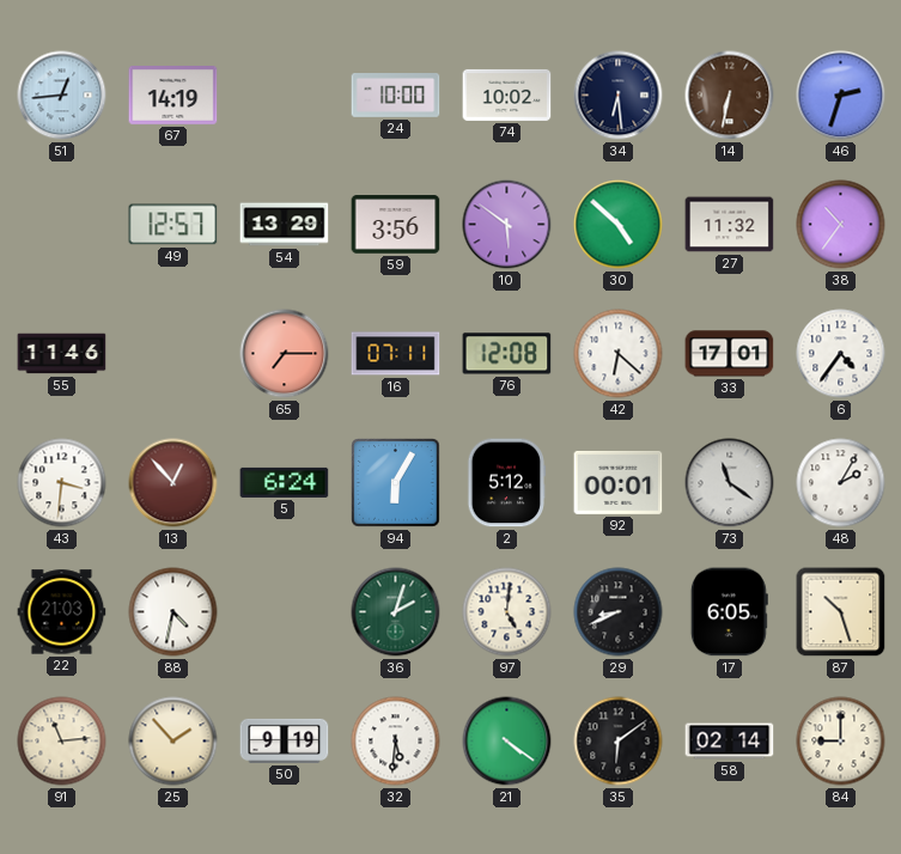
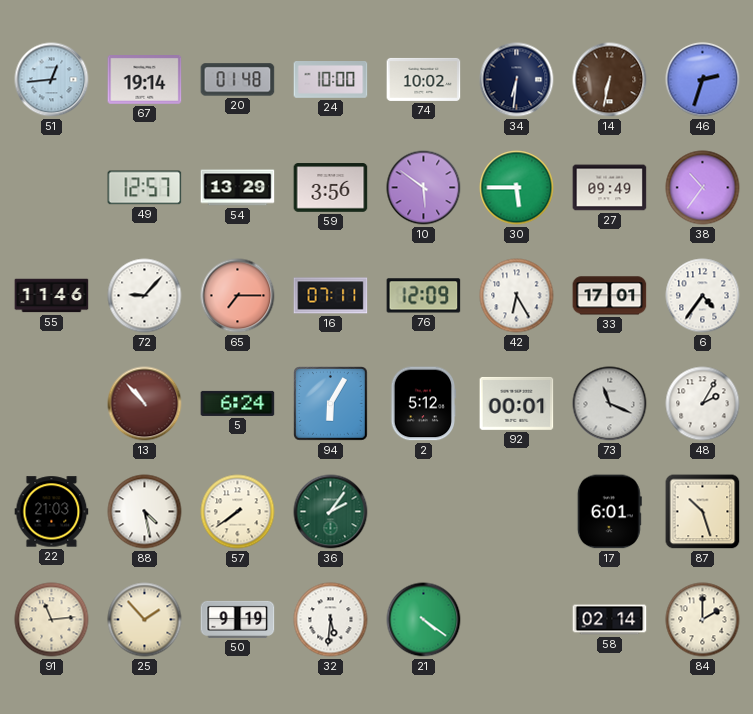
67: 14:19 -> 19:14 (145, 80)
20: none -> 01:48 (238, 80)
34: 6:29 -> 6:31 (517, 80)
30: 4:52 -> 5:45 (517, 188)
27: 11:32 -> 09:49 (610, 188)
72: none -> 9:07 (145, 296)
76: 12:08 -> 12:09 (424, 296)
42: 6:22 -> 6:25 (517, 296)
43: 3:31 -> none (62, 483)
13: 12:53 -> 10:53 (145, 404)
73: 11:21 -> 11:19 (610, 404)
88: 4:32 -> 4:28 (145, 512)
57: none -> 7:39 (238, 512)
36: 2:03 -> 2:06 (331, 512)
97: 5:01 -> none (507, 612)
29: 8:41 -> none (619, 612)
17: 6:05 -> 6:01 (609, 512)
35: 6:09 -> none (619, 742)
84: 9:00 -> 2:00 (703, 620)
